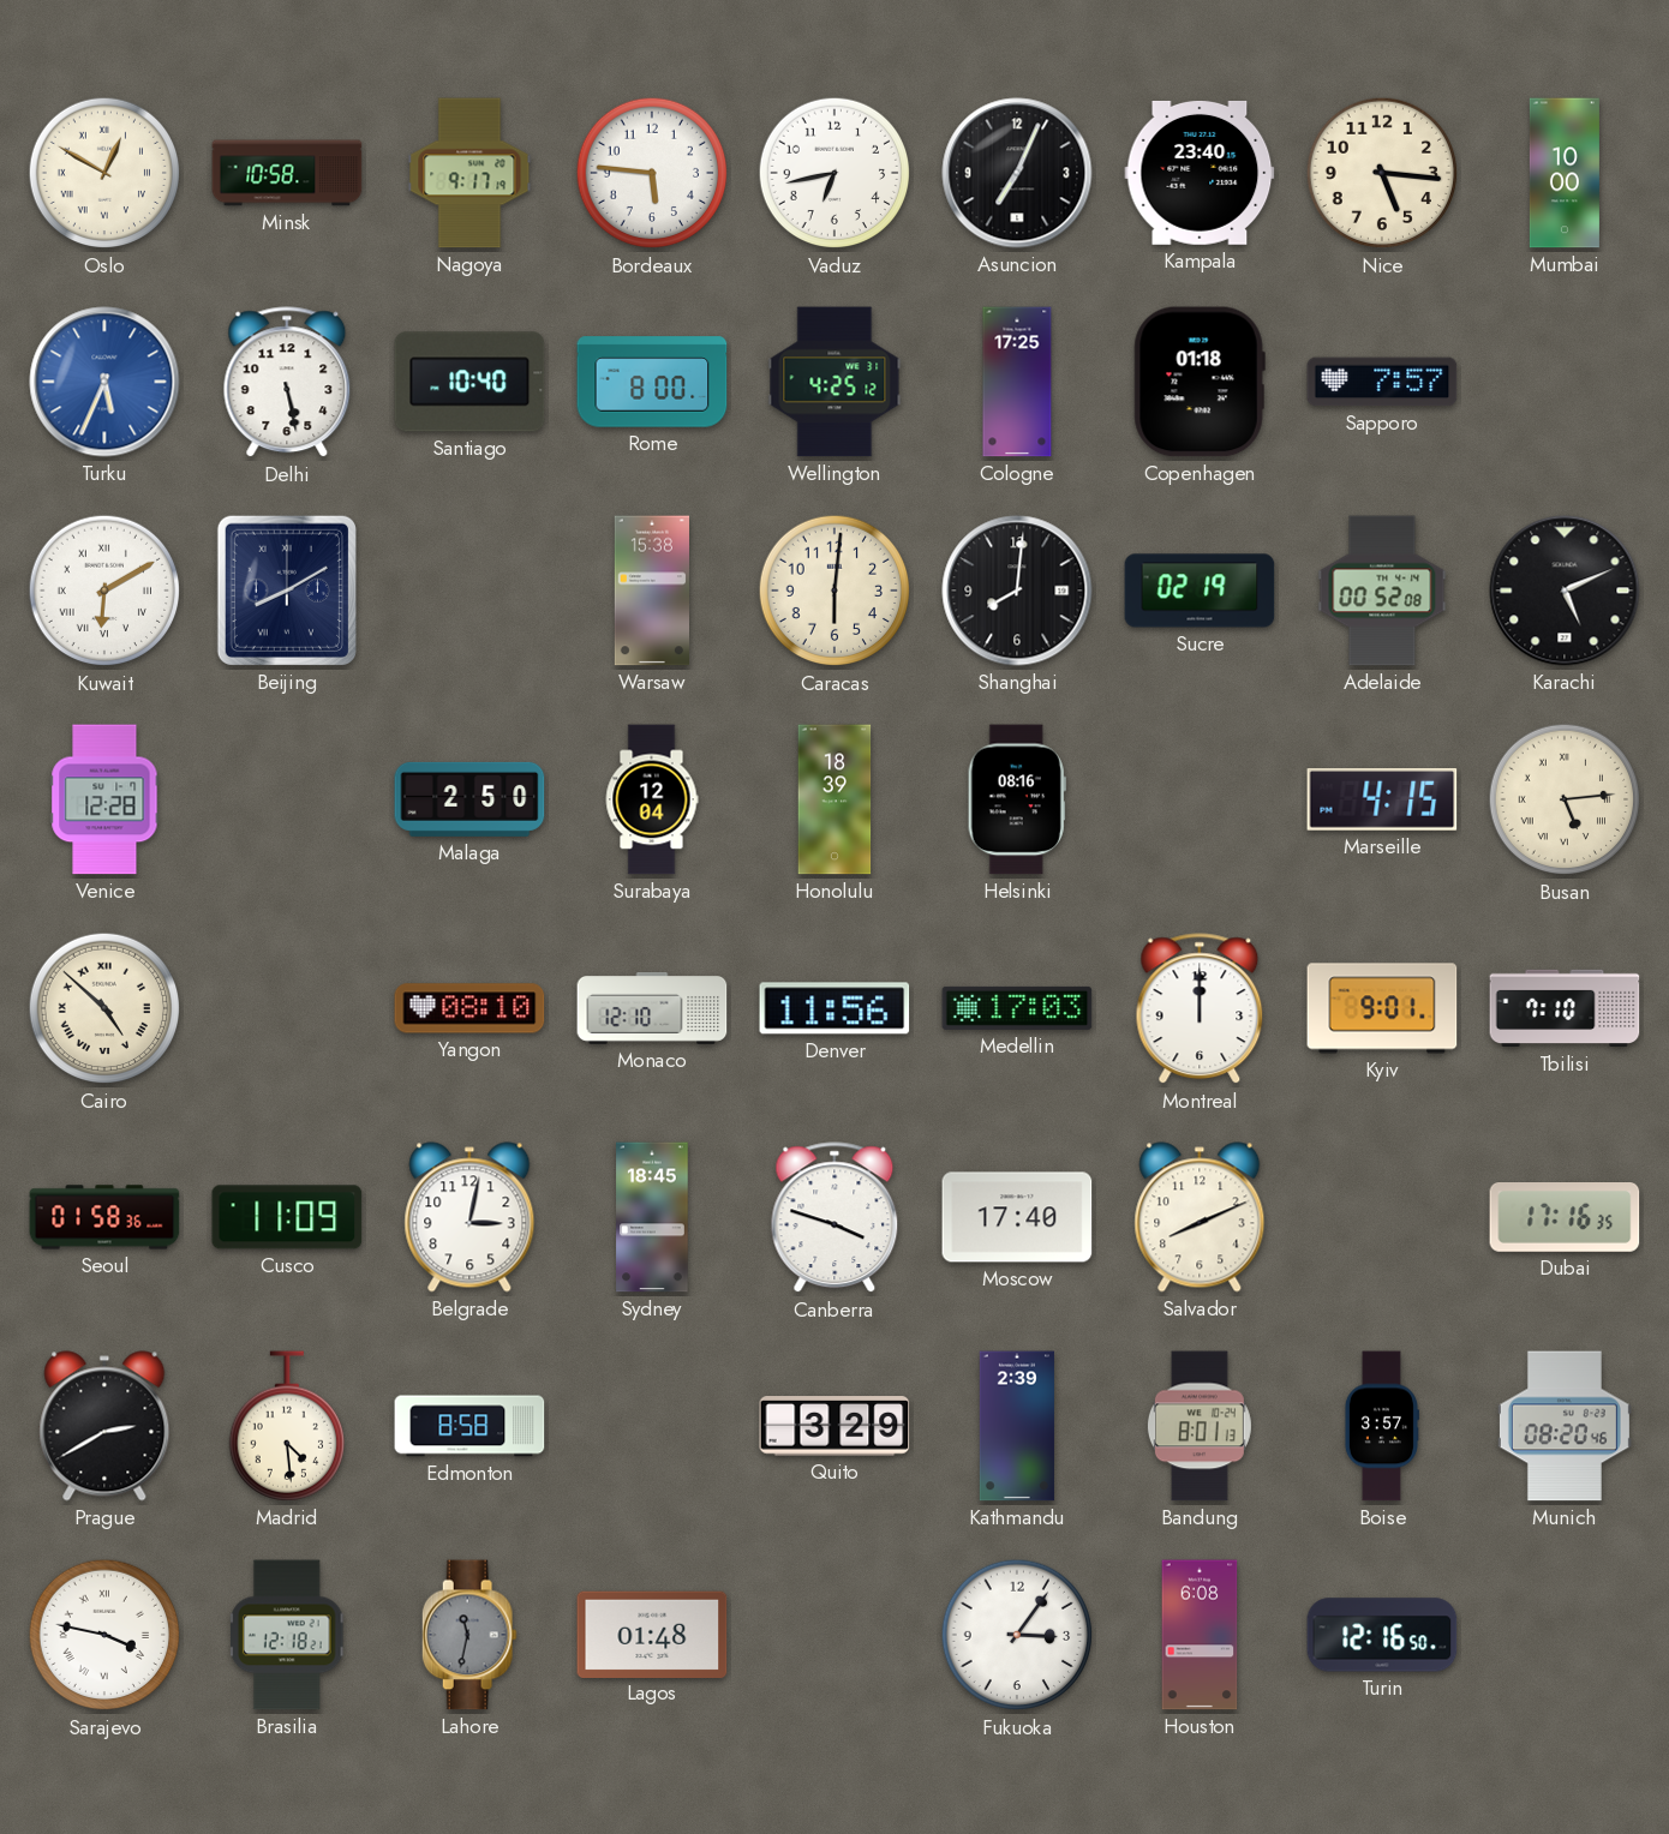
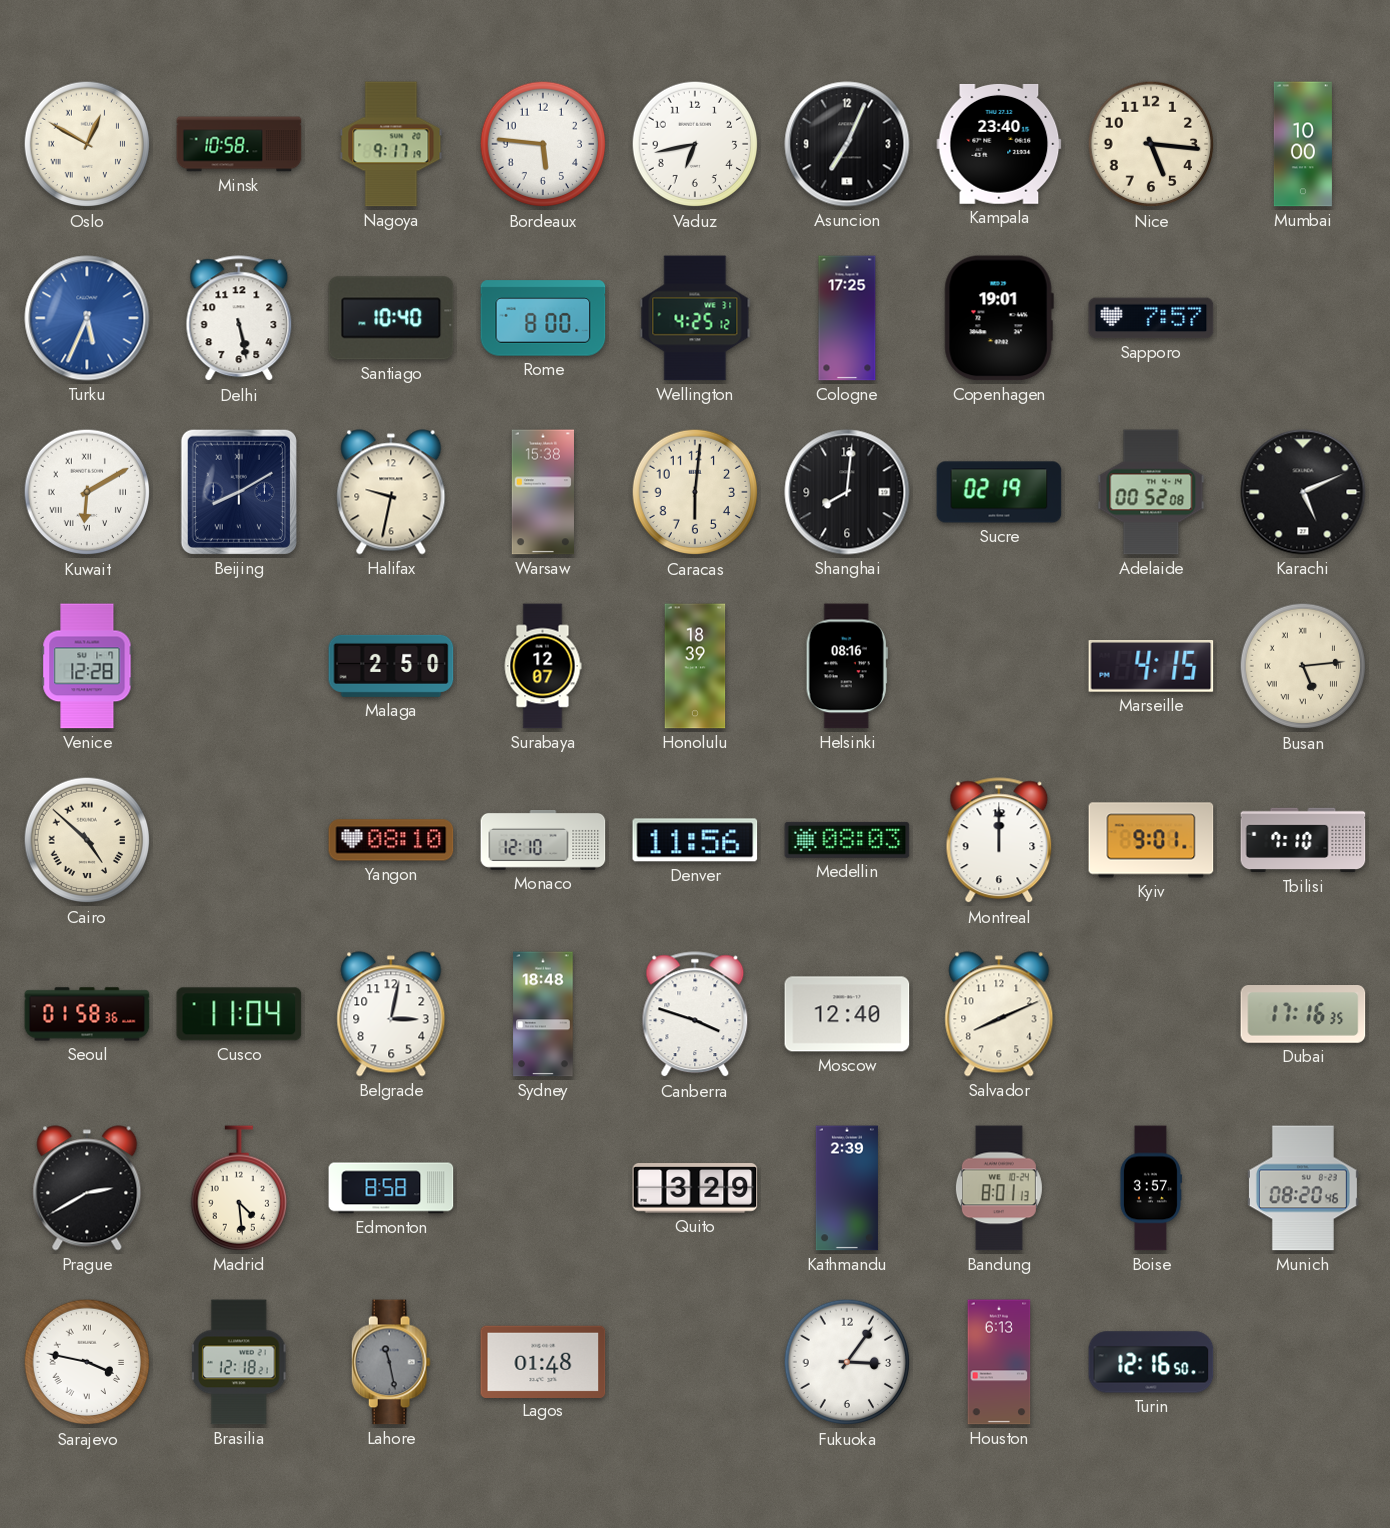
Copenhagen: 01:18 -> 19:01 (999, 318)
Halifax: none -> 9:32 (391, 492)
Surabaya: 12:04 -> 12:07 (543, 666)
Medellin: 17:03 -> 08:03 (847, 840)
Cusco: 11:09 -> 11:04 (239, 1014)
Sydney: 18:45 -> 18:48 (543, 1014)
Moscow: 17:40 -> 12:40 (847, 1014)
Lahore: 11:32 -> 11:28 (391, 1362)
Houston: 6:08 -> 6:13 (999, 1362)
